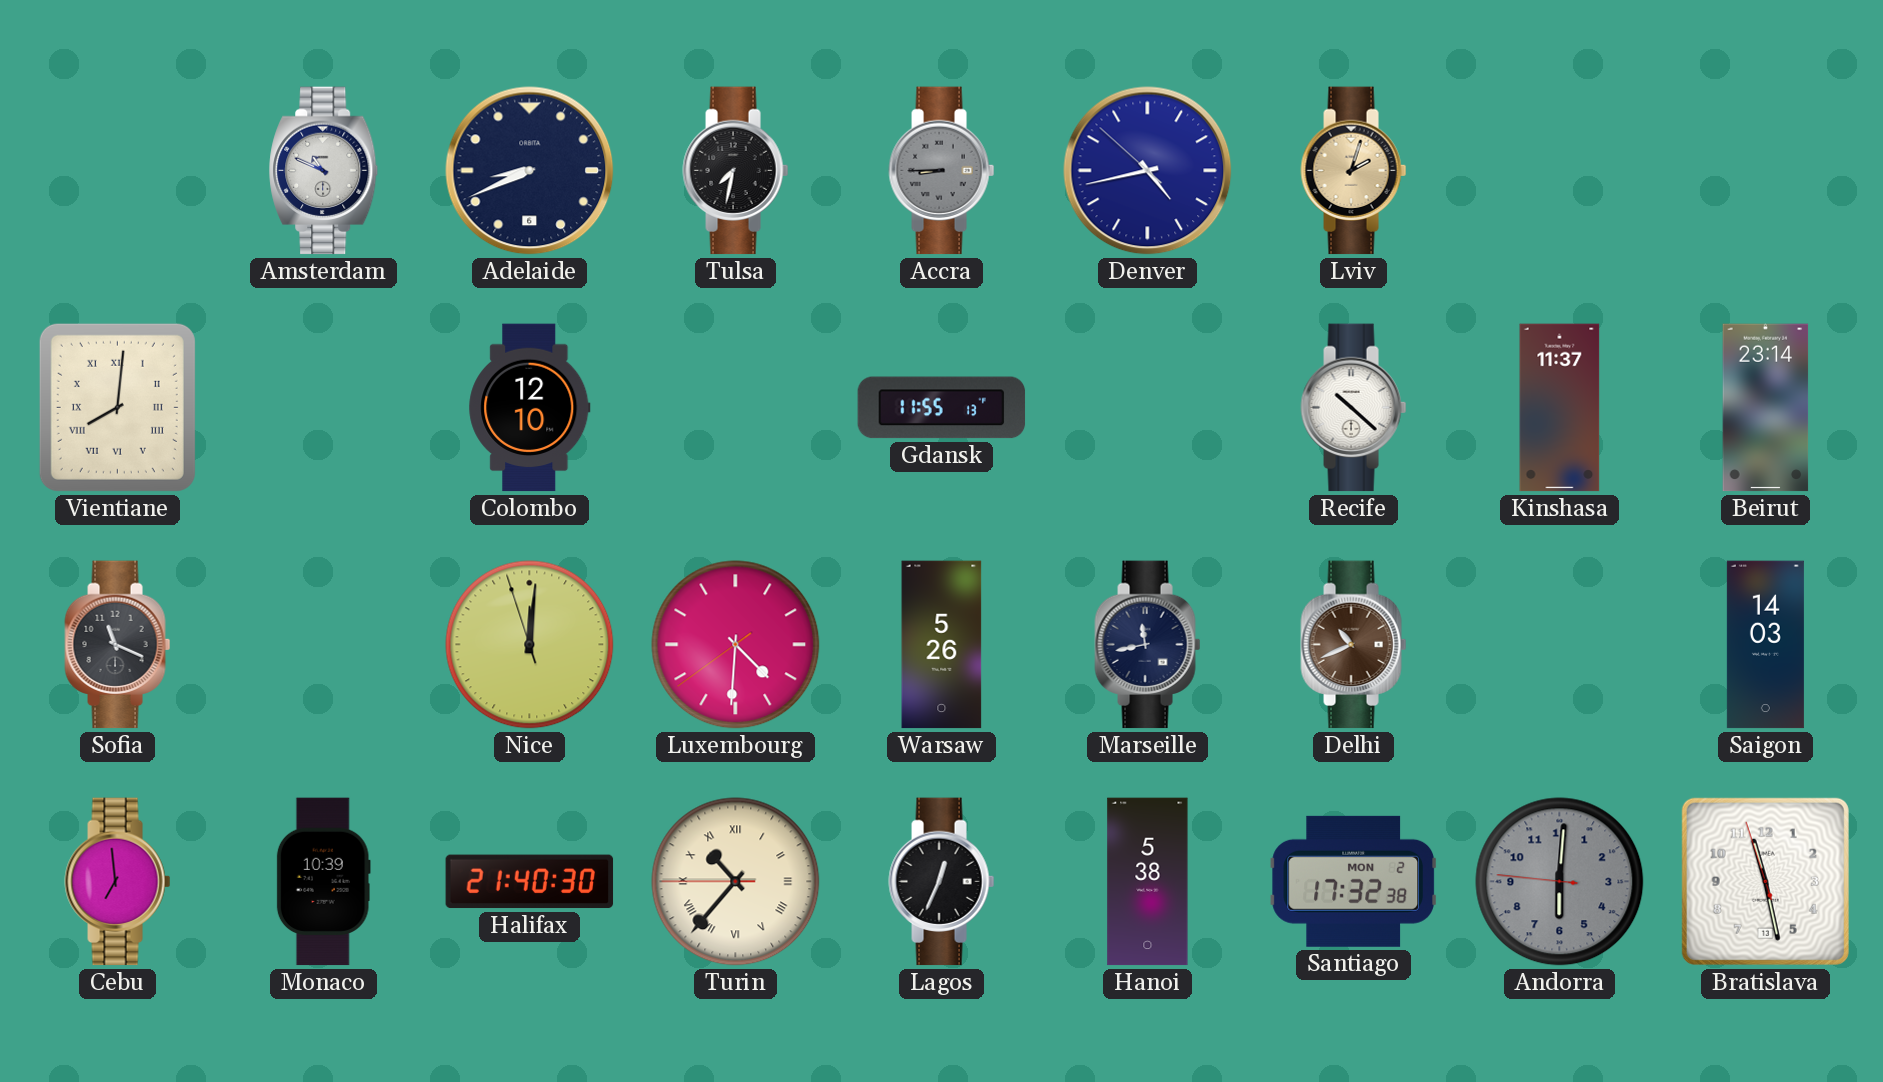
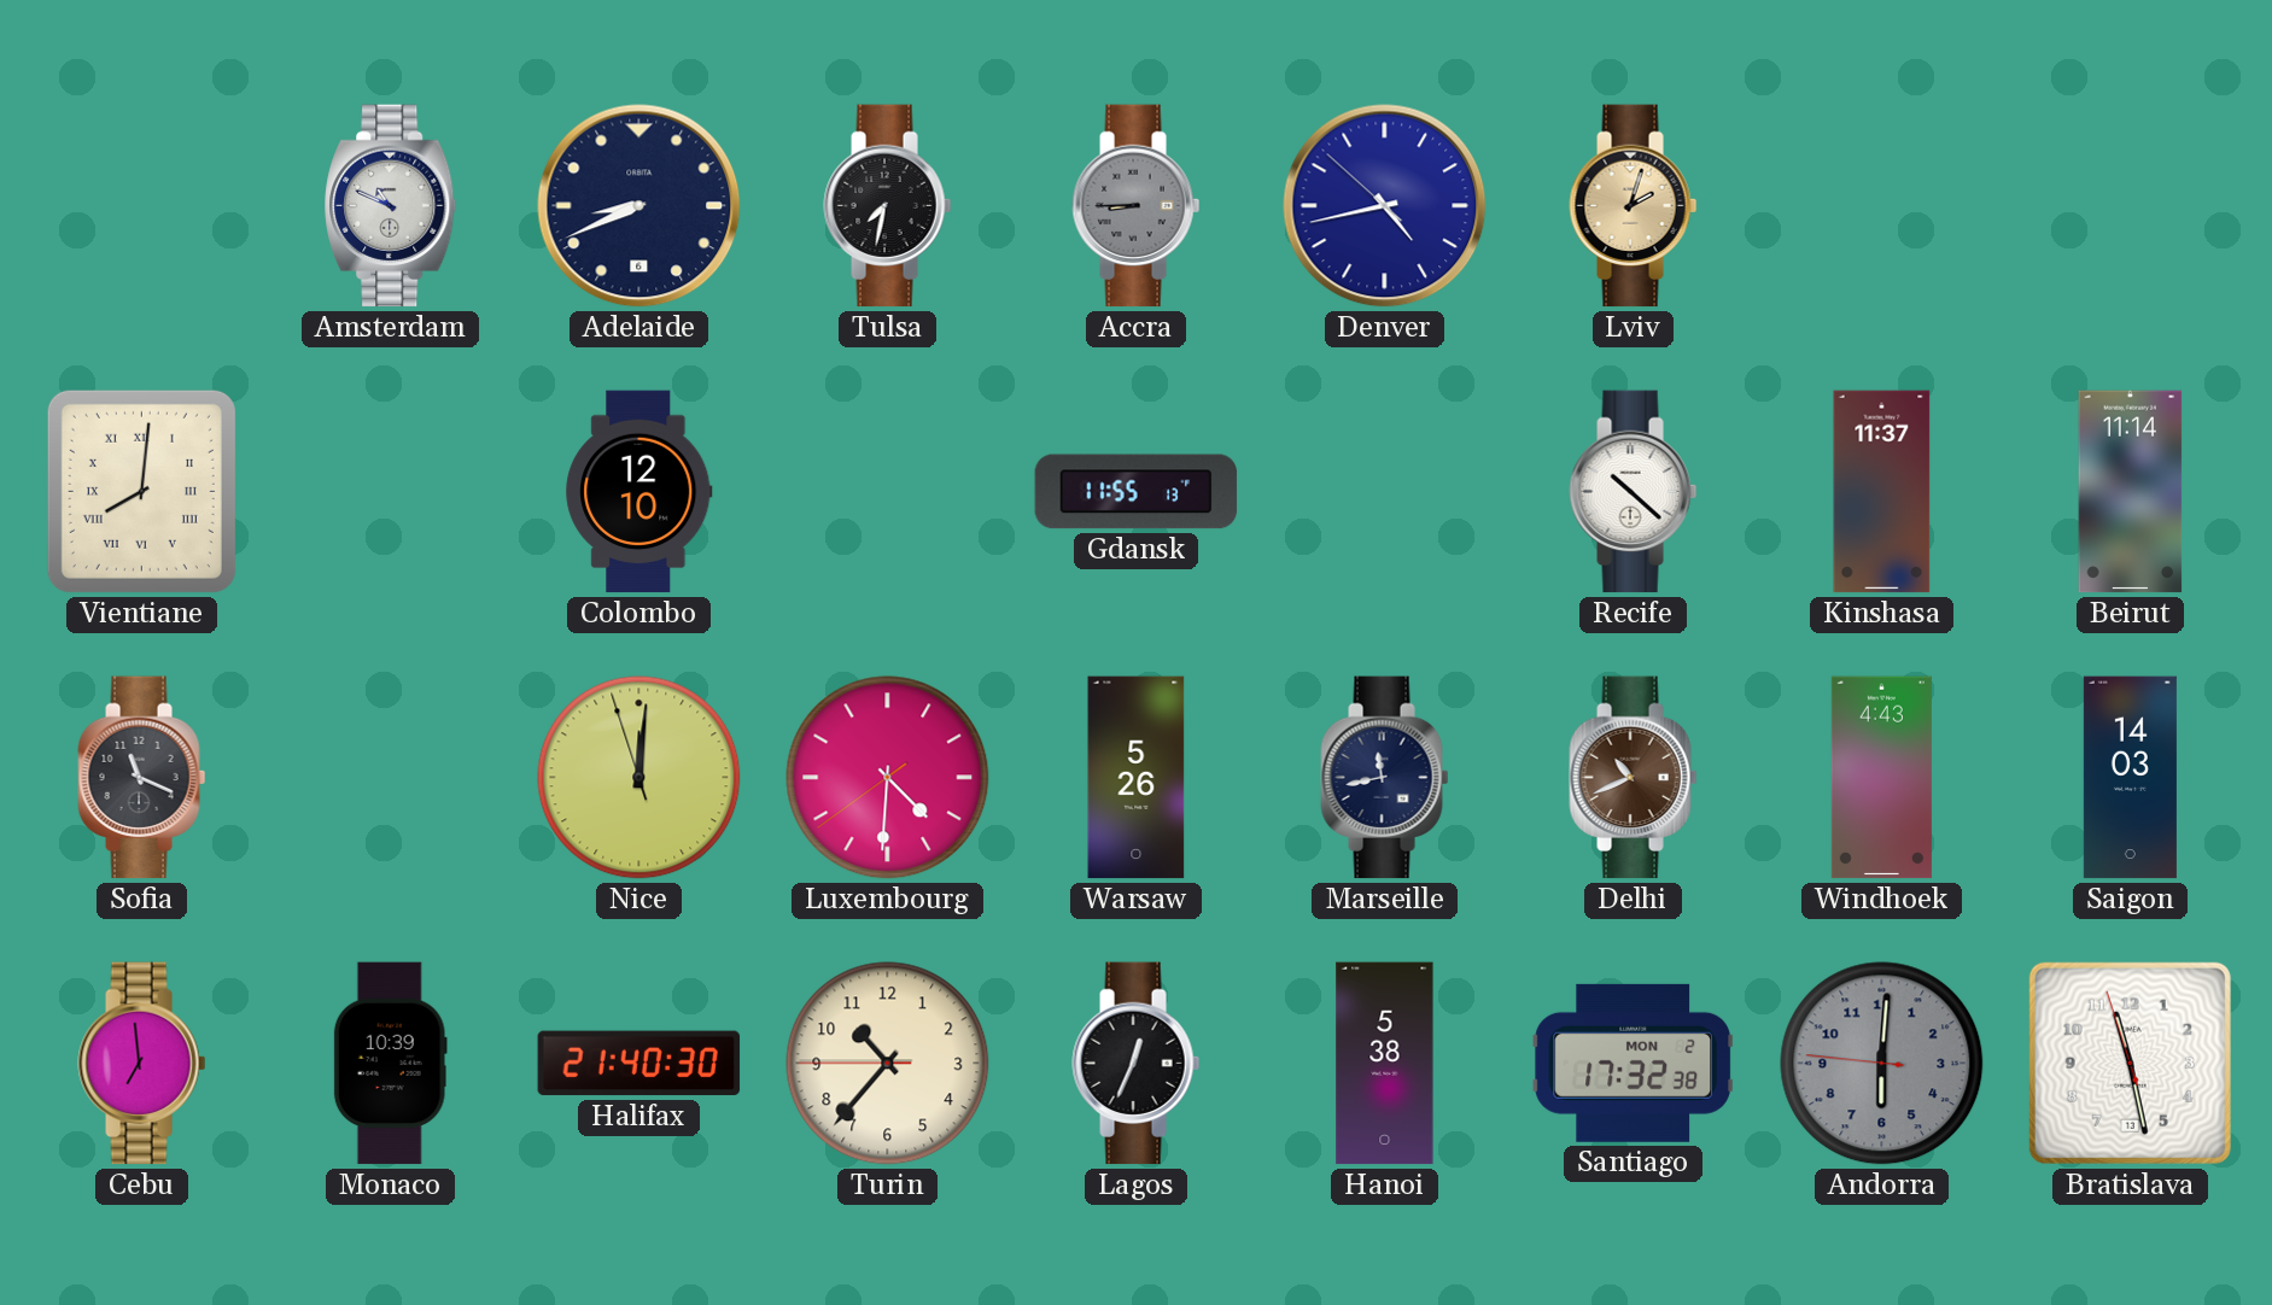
Beirut: 23:14 -> 11:14 (2131, 492)
Windhoek: none -> 4:43 (1881, 778)
Turin numerals: Roman -> Arabic (888, 1064)
